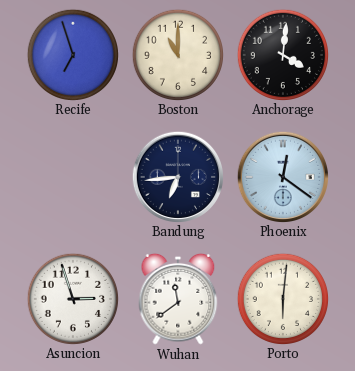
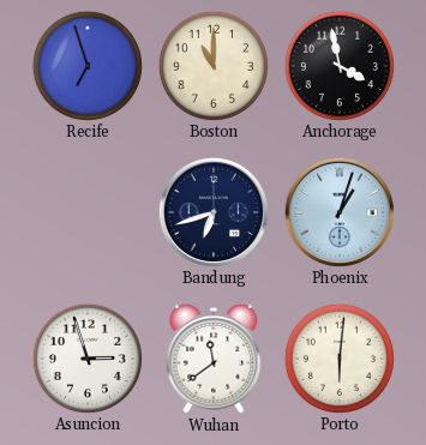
Anchorage: 4:01 -> 3:58 (338, 65)
Bandung: 6:44 -> 6:42 (212, 211)
Phoenix: 12:21 -> 1:03 (338, 211)
